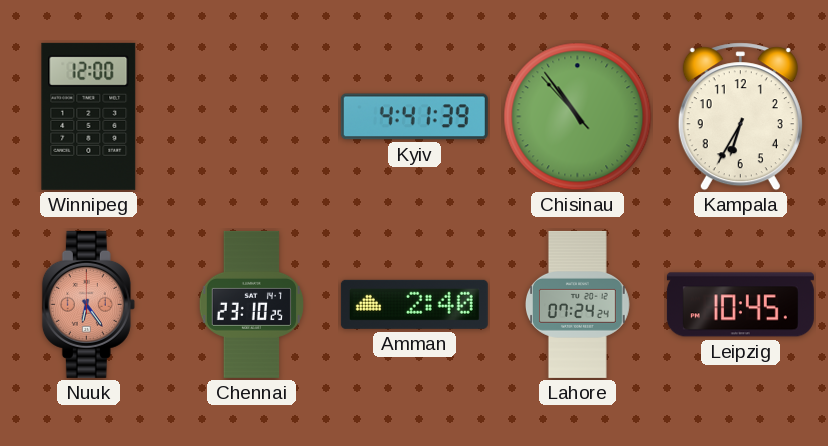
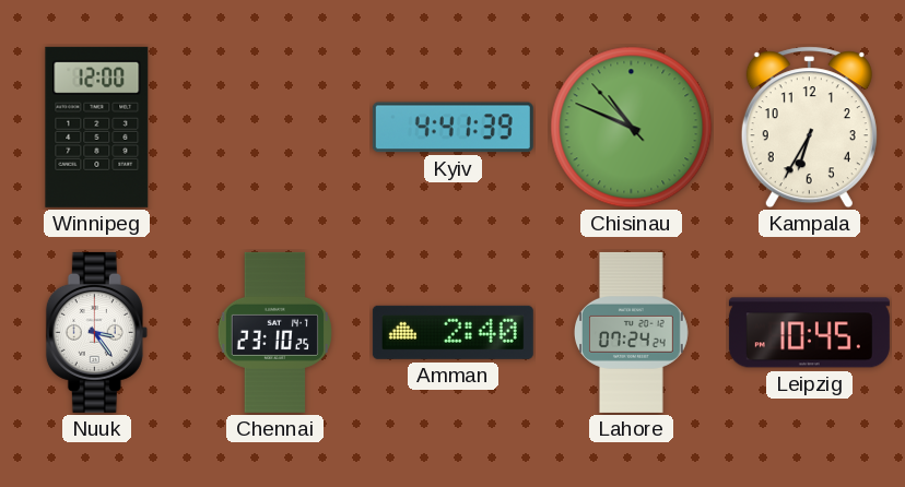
Chisinau: 10:53 -> 10:48 (632, 128)
Nuuk: 6:24 -> 3:24 (96, 332)
Nuuk dial: salmon -> white (96, 332)
